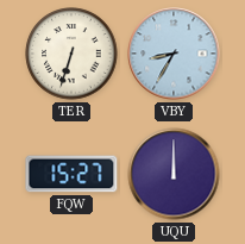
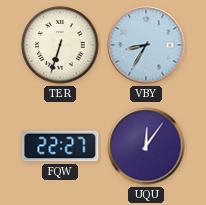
FQW: 15:27 -> 22:27 (60, 146)
UQU: 12:00 -> 12:06 (146, 146)
